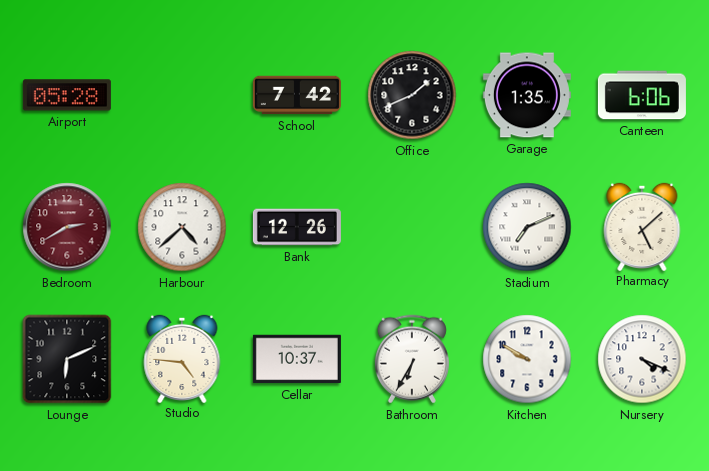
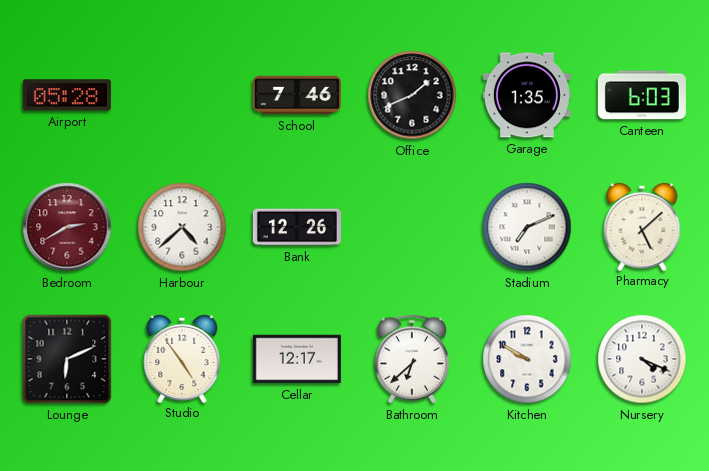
School: 7:42 -> 7:46 (297, 95)
Canteen: 6:06 -> 6:03 (642, 95)
Studio: 4:46 -> 4:54 (182, 358)
Cellar: 10:37 -> 12:17 (297, 359)
Bathroom: 6:35 -> 6:38 (412, 359)
